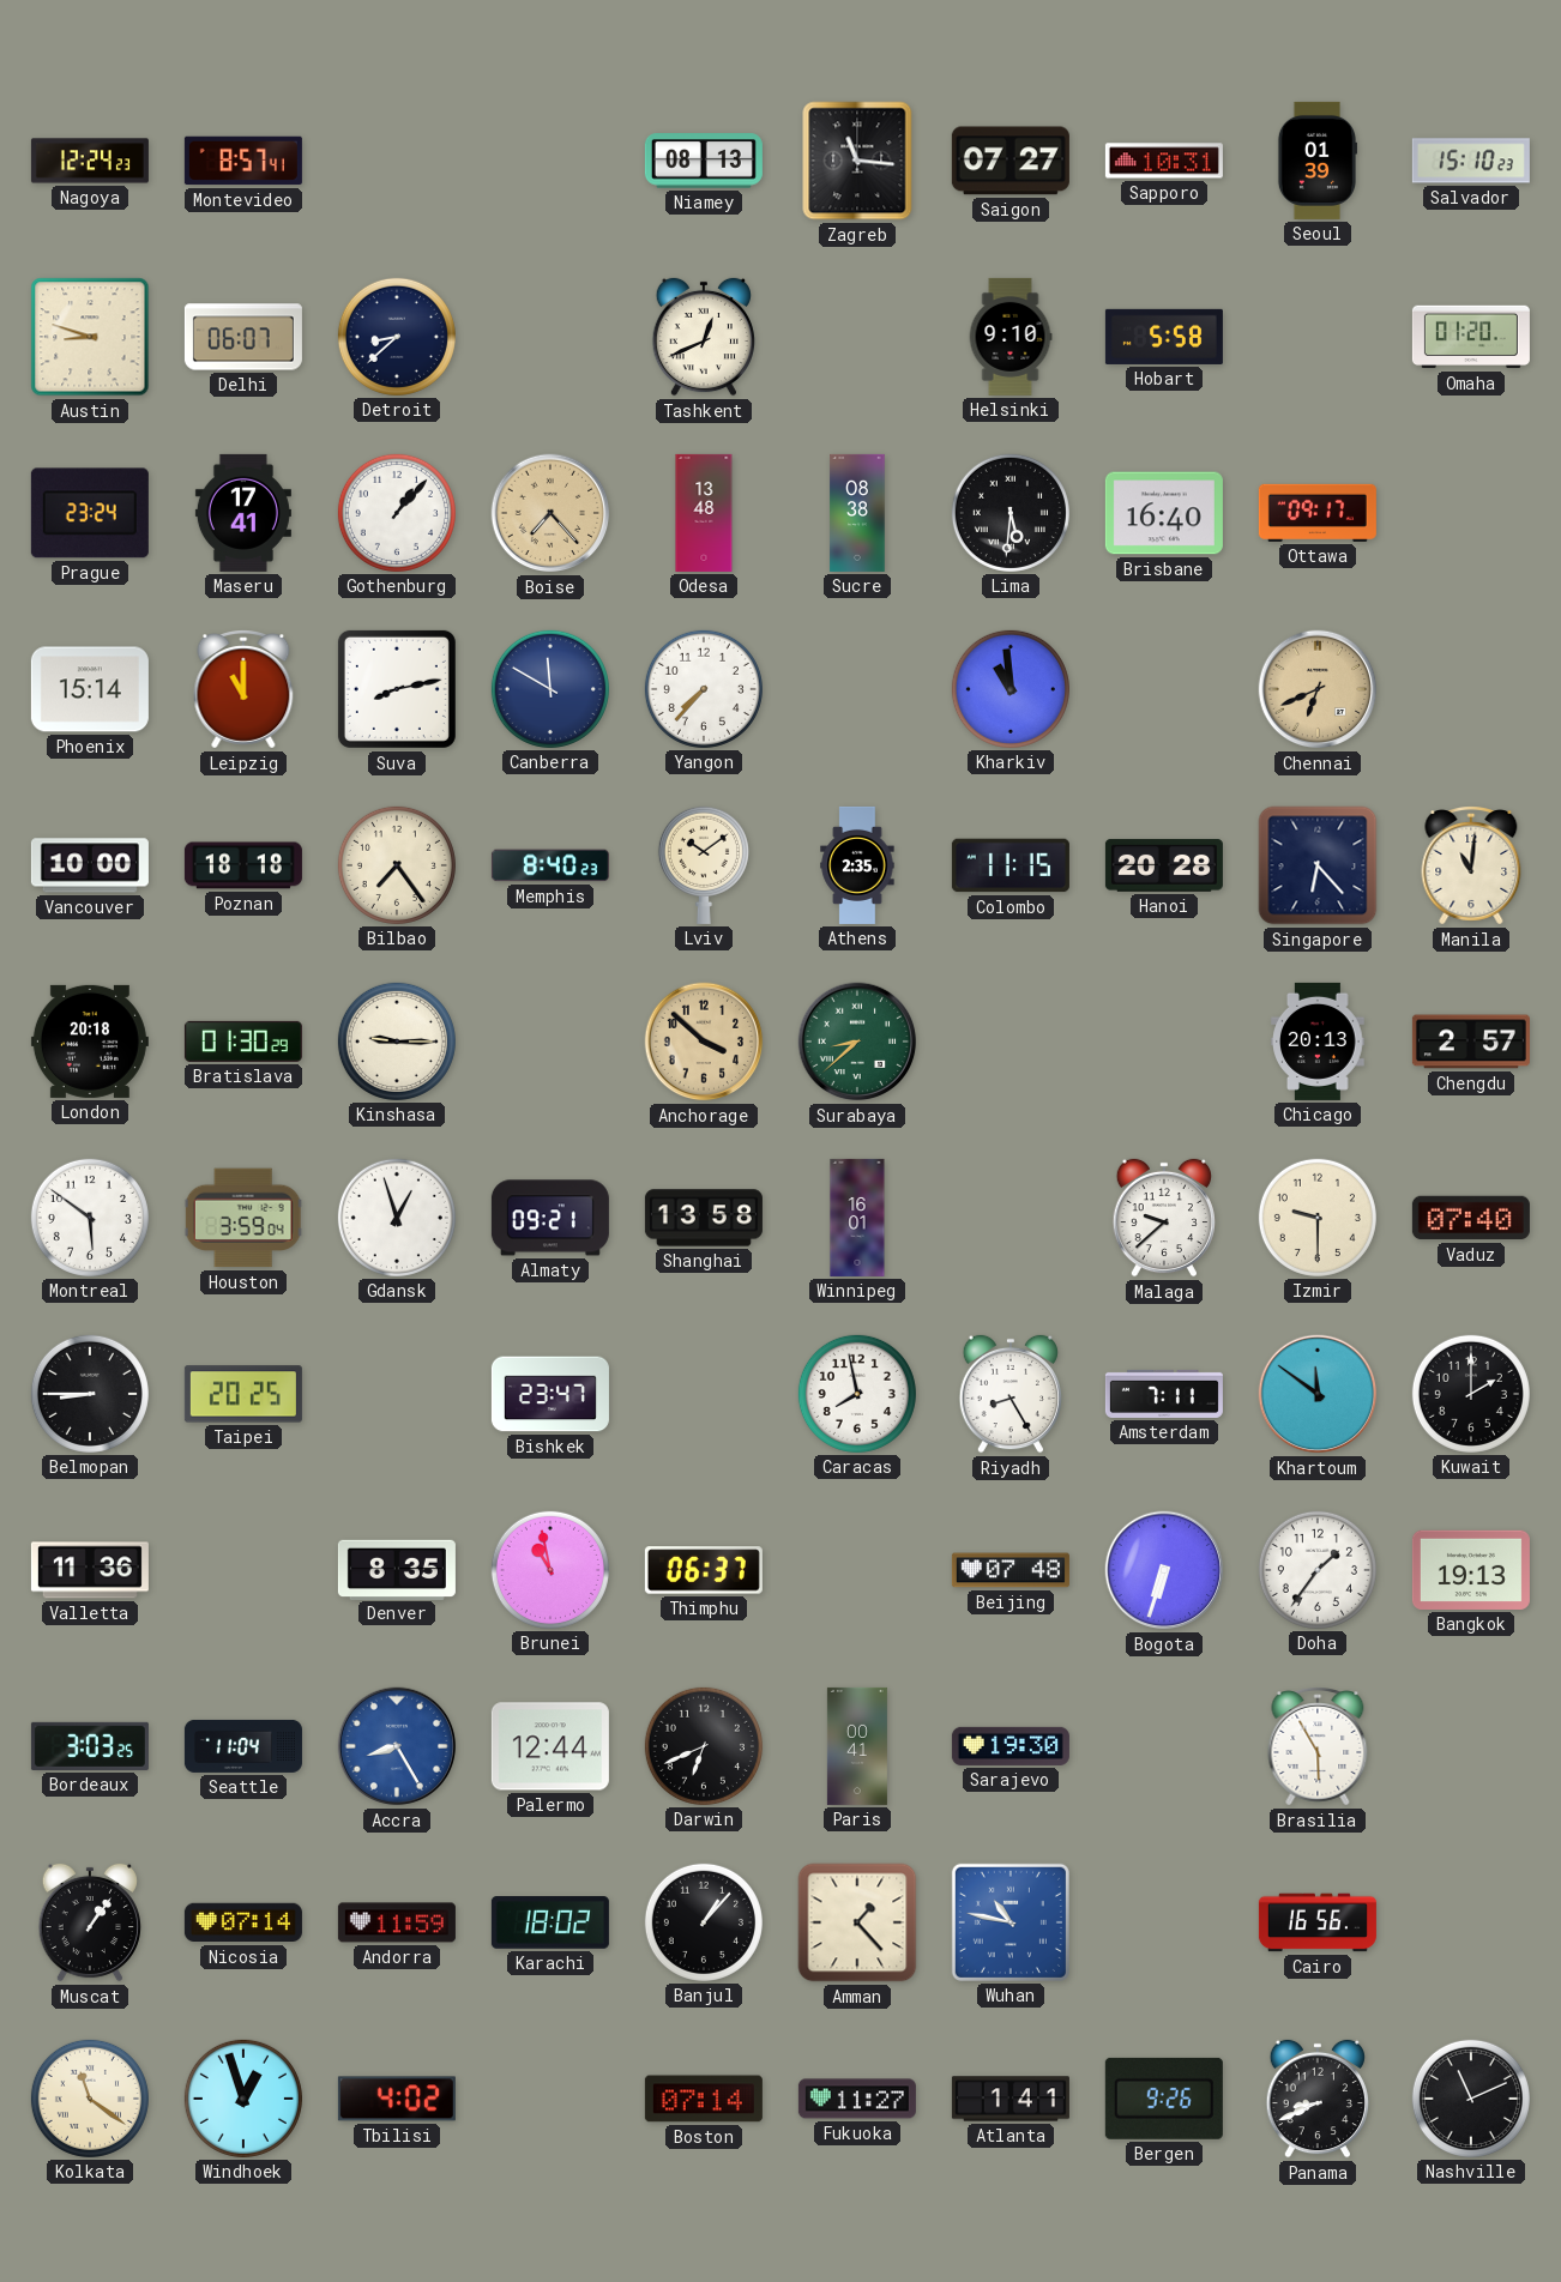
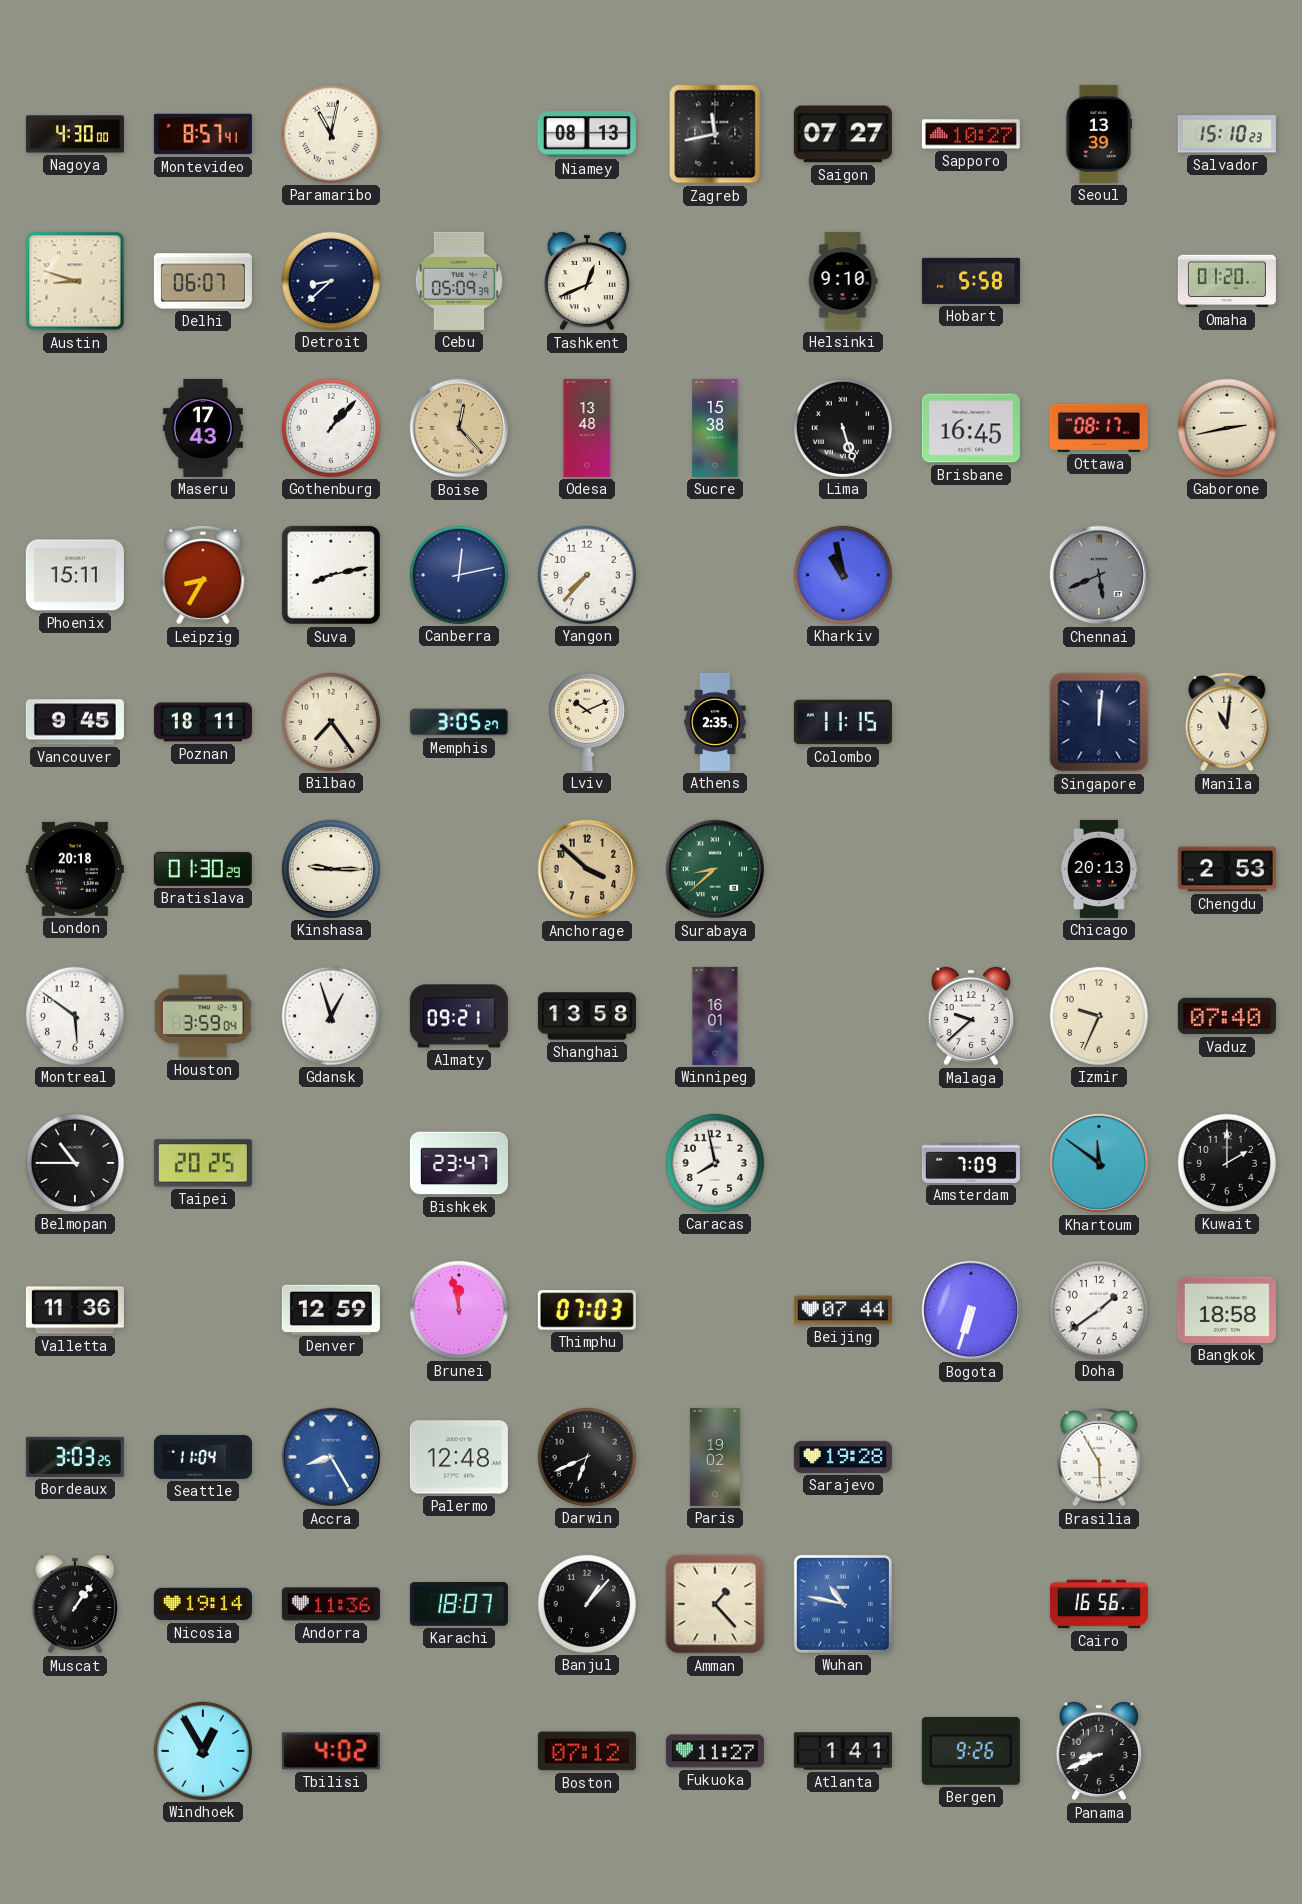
Nagoya: 12:24 -> 4:30 (75, 134)
Paramaribo: none -> 11:02 (331, 134)
Zagreb: 11:16 -> 11:43 (715, 134)
Sapporo: 10:31 -> 10:27 (971, 134)
Seoul: 01:39 -> 13:39 (1099, 134)
Cebu: none -> 05:09 (459, 281)
Prague: 23:24 -> none (90, 513)
Maseru: 17:41 -> 17:43 (203, 428)
Boise: 7:23 -> 12:23 (459, 428)
Sucre: 08:38 -> 15:38 (715, 428)
Lima: 5:31 -> 5:27 (843, 428)
Brisbane: 16:40 -> 16:45 (971, 428)
Ottawa: 09:17 -> 08:17 (1099, 428)
Gaborone: none -> 2:43 (1227, 428)
Phoenix: 15:14 -> 15:11 (75, 575)
Leipzig: 11:00 -> 8:35 (203, 576)
Canberra: 11:50 -> 12:13 (459, 575)
Kharkiv: 10:59 -> 10:58 (843, 575)
Chennai: 6:41 -> 5:41 (1099, 575)
Chennai dial: champagne -> grey (1099, 575)
Vancouver: 10:00 -> 9:45 (75, 722)
Poznan: 18:18 -> 18:11 (203, 722)
Memphis: 8:40 -> 3:05 (459, 722)
Lviv: 10:09 -> 10:11 (587, 722)
Hanoi: 20:28 -> none (1164, 865)
Singapore: 6:23 -> 12:01 (1099, 722)
Chengdu: 2:57 -> 2:53 (1227, 869)
Izmir: 9:30 -> 9:34 (1099, 1016)
Belmopan: 8:45 -> 10:45 (75, 1163)
Riyadh: 8:25 -> none (1009, 1394)
Amsterdam: 7:11 -> 7:09 (971, 1163)
Denver: 8:35 -> 12:59 (331, 1309)
Brunei: 10:58 -> 11:58 (459, 1310)
Thimphu: 06:37 -> 07:03 (587, 1310)
Beijing: 07:48 -> 07:44 (843, 1310)
Doha: 1:36 -> 1:39 (1099, 1310)
Bangkok: 19:13 -> 18:58 (1227, 1310)
Palermo: 12:44 -> 12:48 (459, 1457)
Paris: 00:41 -> 19:02 (715, 1457)
Sarajevo: 19:30 -> 19:28 (843, 1457)
Nicosia: 07:14 -> 19:14 (203, 1604)
Andorra: 11:59 -> 11:36 (331, 1604)
Karachi: 18:02 -> 18:07 (459, 1604)
Kolkata: 11:21 -> none (90, 2099)
Windhoek: 12:57 -> 12:55 (203, 1751)
Boston: 07:14 -> 07:12 (587, 1751)
Nashville: 11:11 -> none (1471, 2099)
